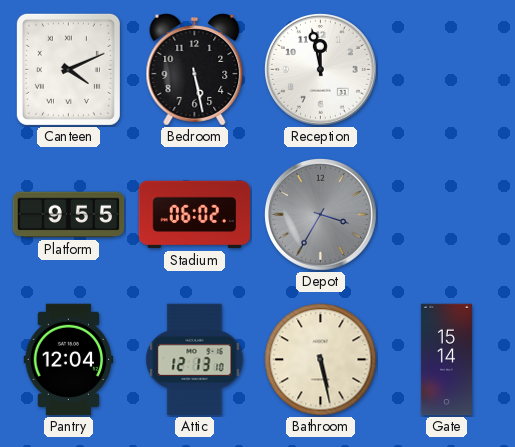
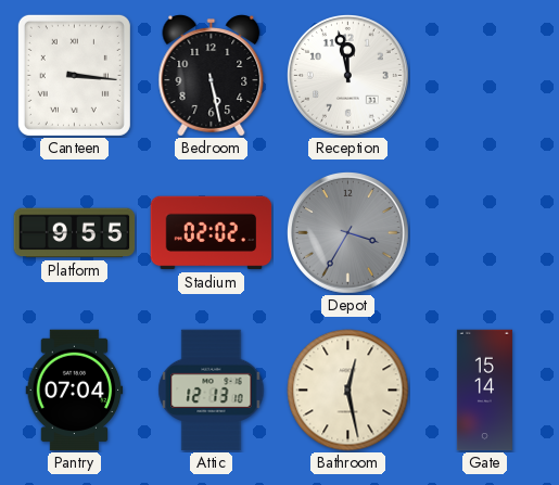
Canteen: 4:11 -> 3:16 (74, 75)
Stadium: 06:02 -> 02:02 (212, 233)
Pantry: 12:04 -> 07:04 (75, 391)
Bathroom: 5:28 -> 12:28 (348, 391)
